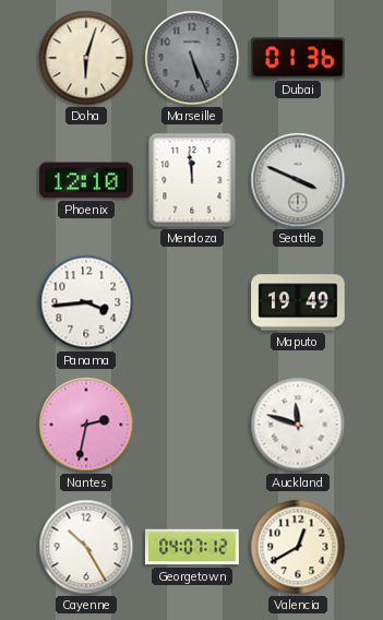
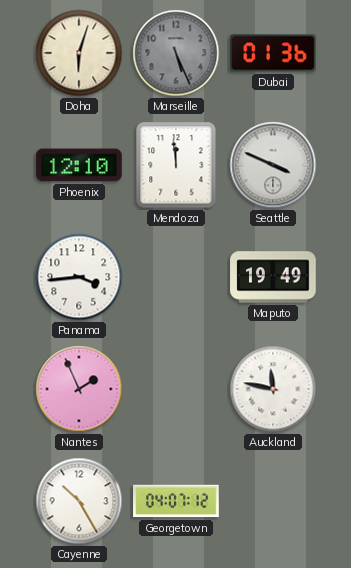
Nantes: 2:32 -> 1:56 (79, 389)
Auckland: 11:48 -> 11:47 (273, 389)
Valencia: 12:40 -> none (298, 547)
